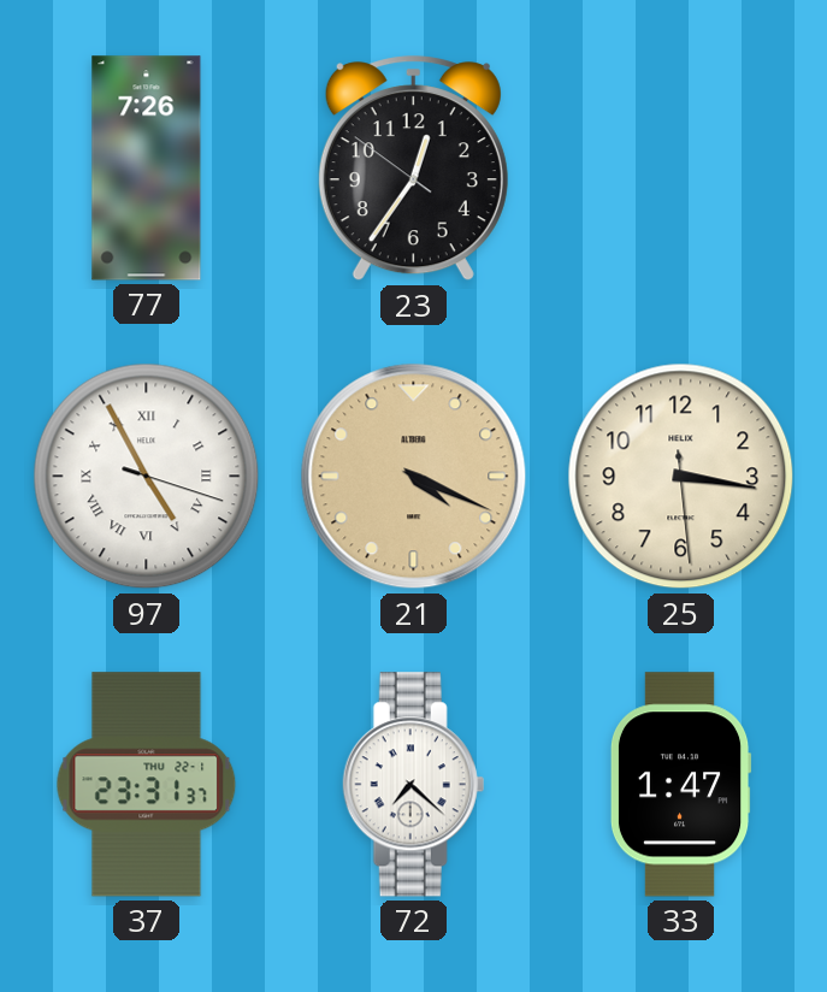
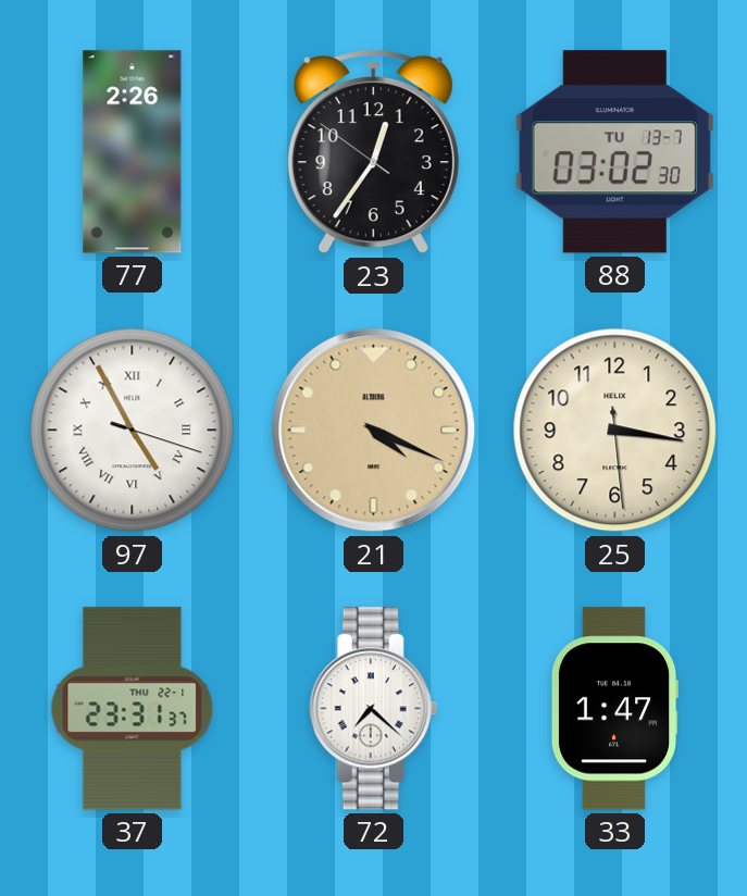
77: 7:26 -> 2:26 (133, 152)
88: none -> 03:02 (614, 152)
